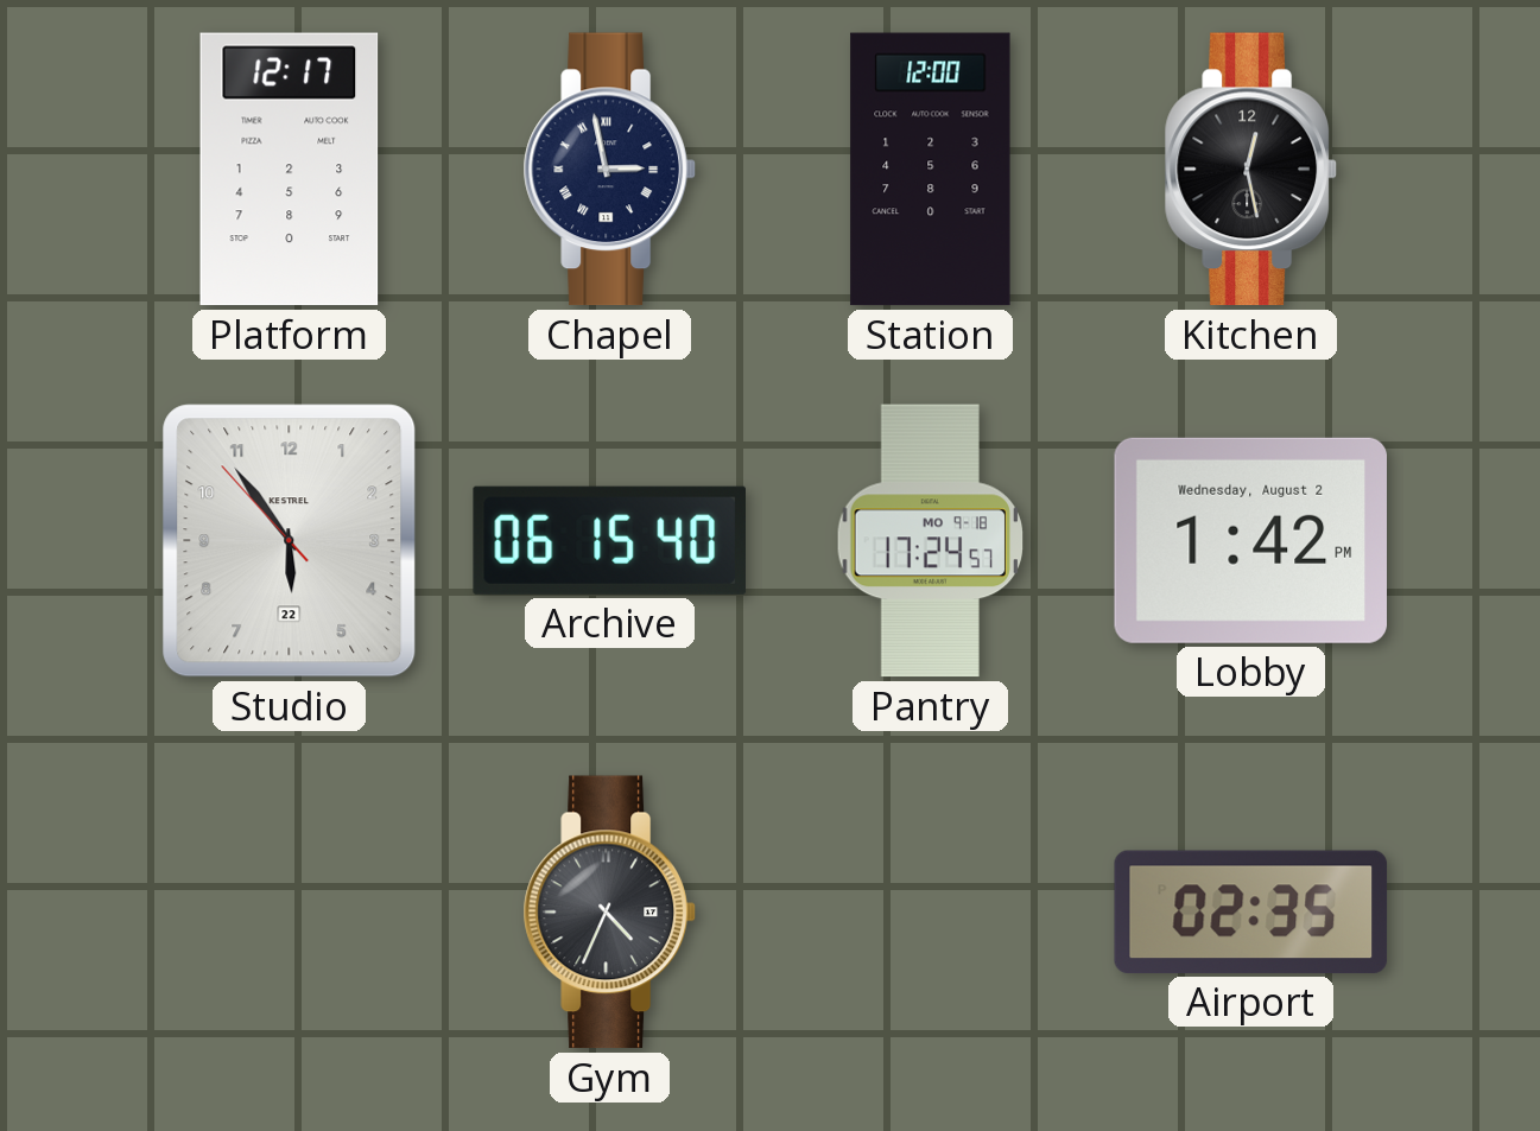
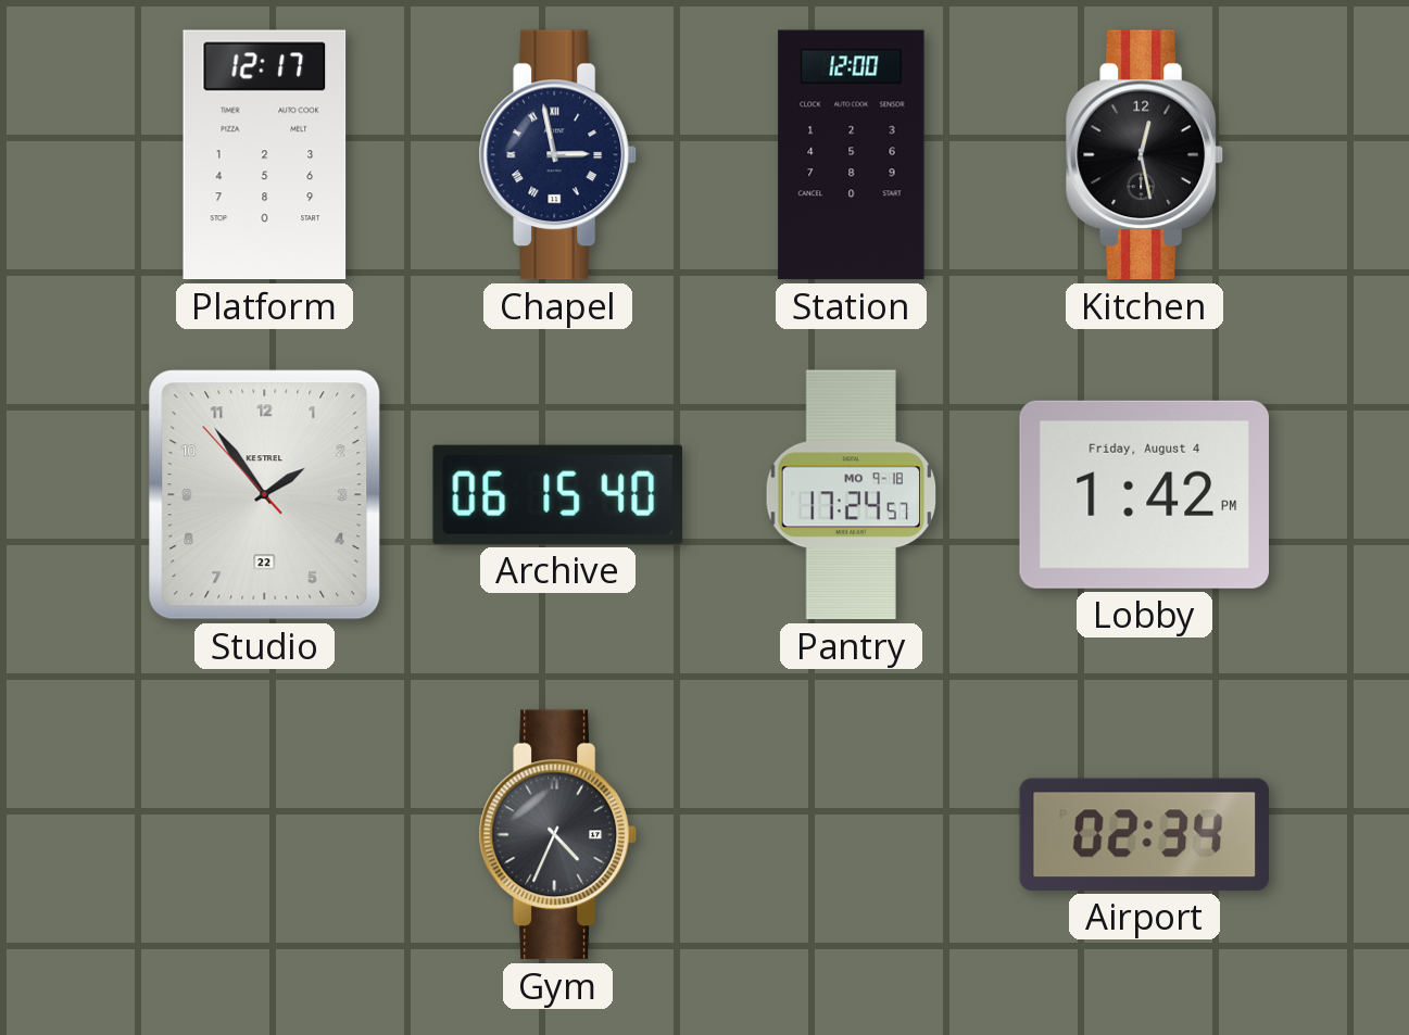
Studio: 5:53 -> 1:53 (265, 495)
Lobby date: Wednesday, August 2 -> Friday, August 4 (1144, 494)
Airport: 02:35 -> 02:34 (1145, 834)
